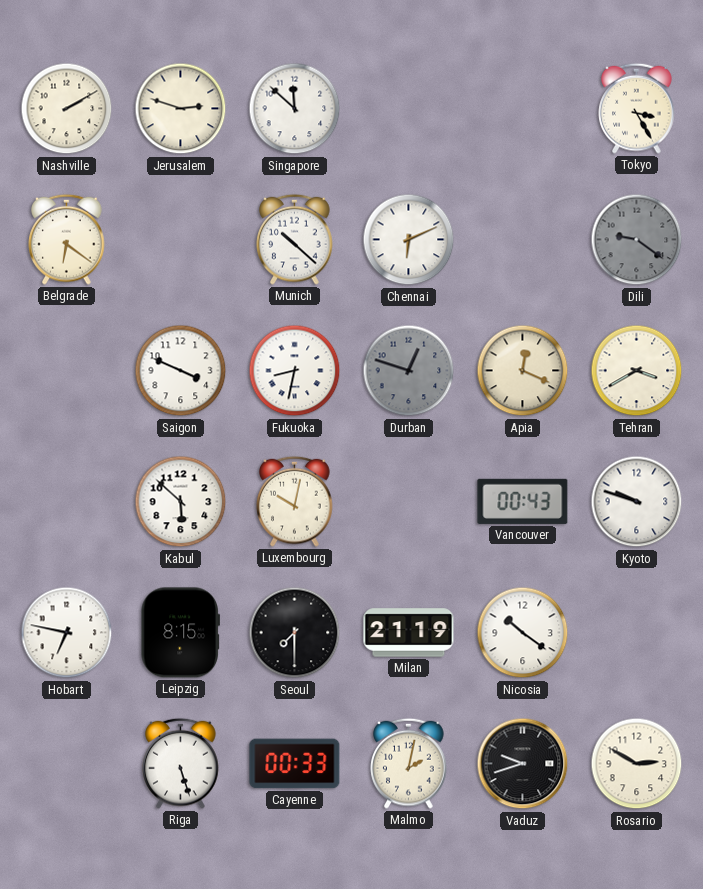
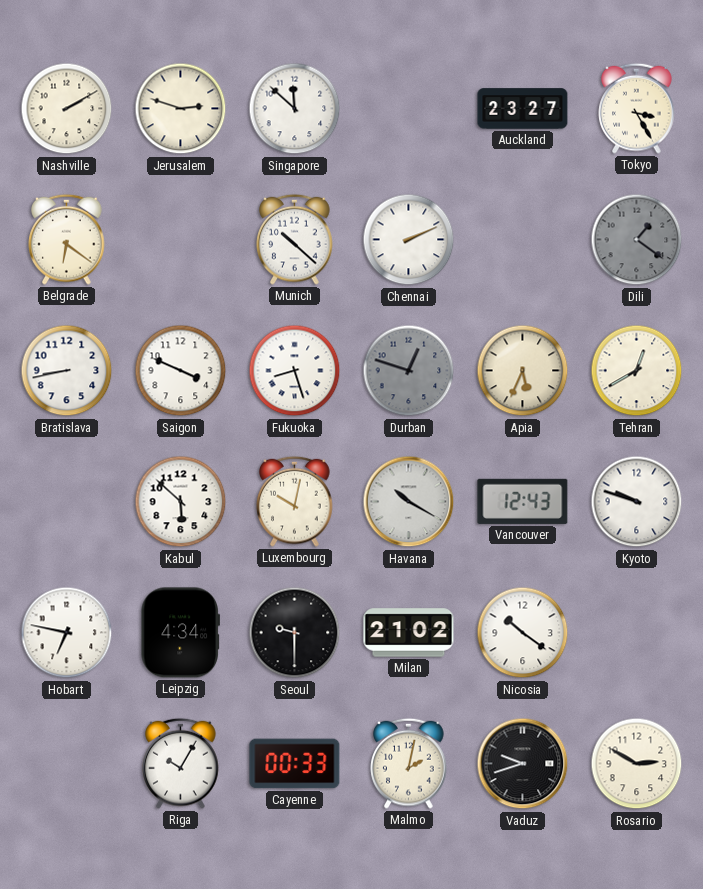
Auckland: none -> 23:27 (523, 109)
Chennai: 6:11 -> 2:11 (409, 240)
Dili: 9:21 -> 1:21 (637, 240)
Bratislava: none -> 8:43 (67, 371)
Fukuoka: 8:32 -> 8:27 (295, 371)
Apia: 12:19 -> 5:34 (523, 371)
Tehran: 3:40 -> 12:40 (637, 371)
Havana: none -> 10:20 (409, 502)
Vancouver: 00:43 -> 12:43 (523, 501)
Leipzig: 8:15 -> 4:34 (180, 633)
Seoul: 7:30 -> 9:30 (295, 633)
Milan: 21:19 -> 21:02 (409, 633)
Riga: 5:27 -> 10:05 (181, 763)
